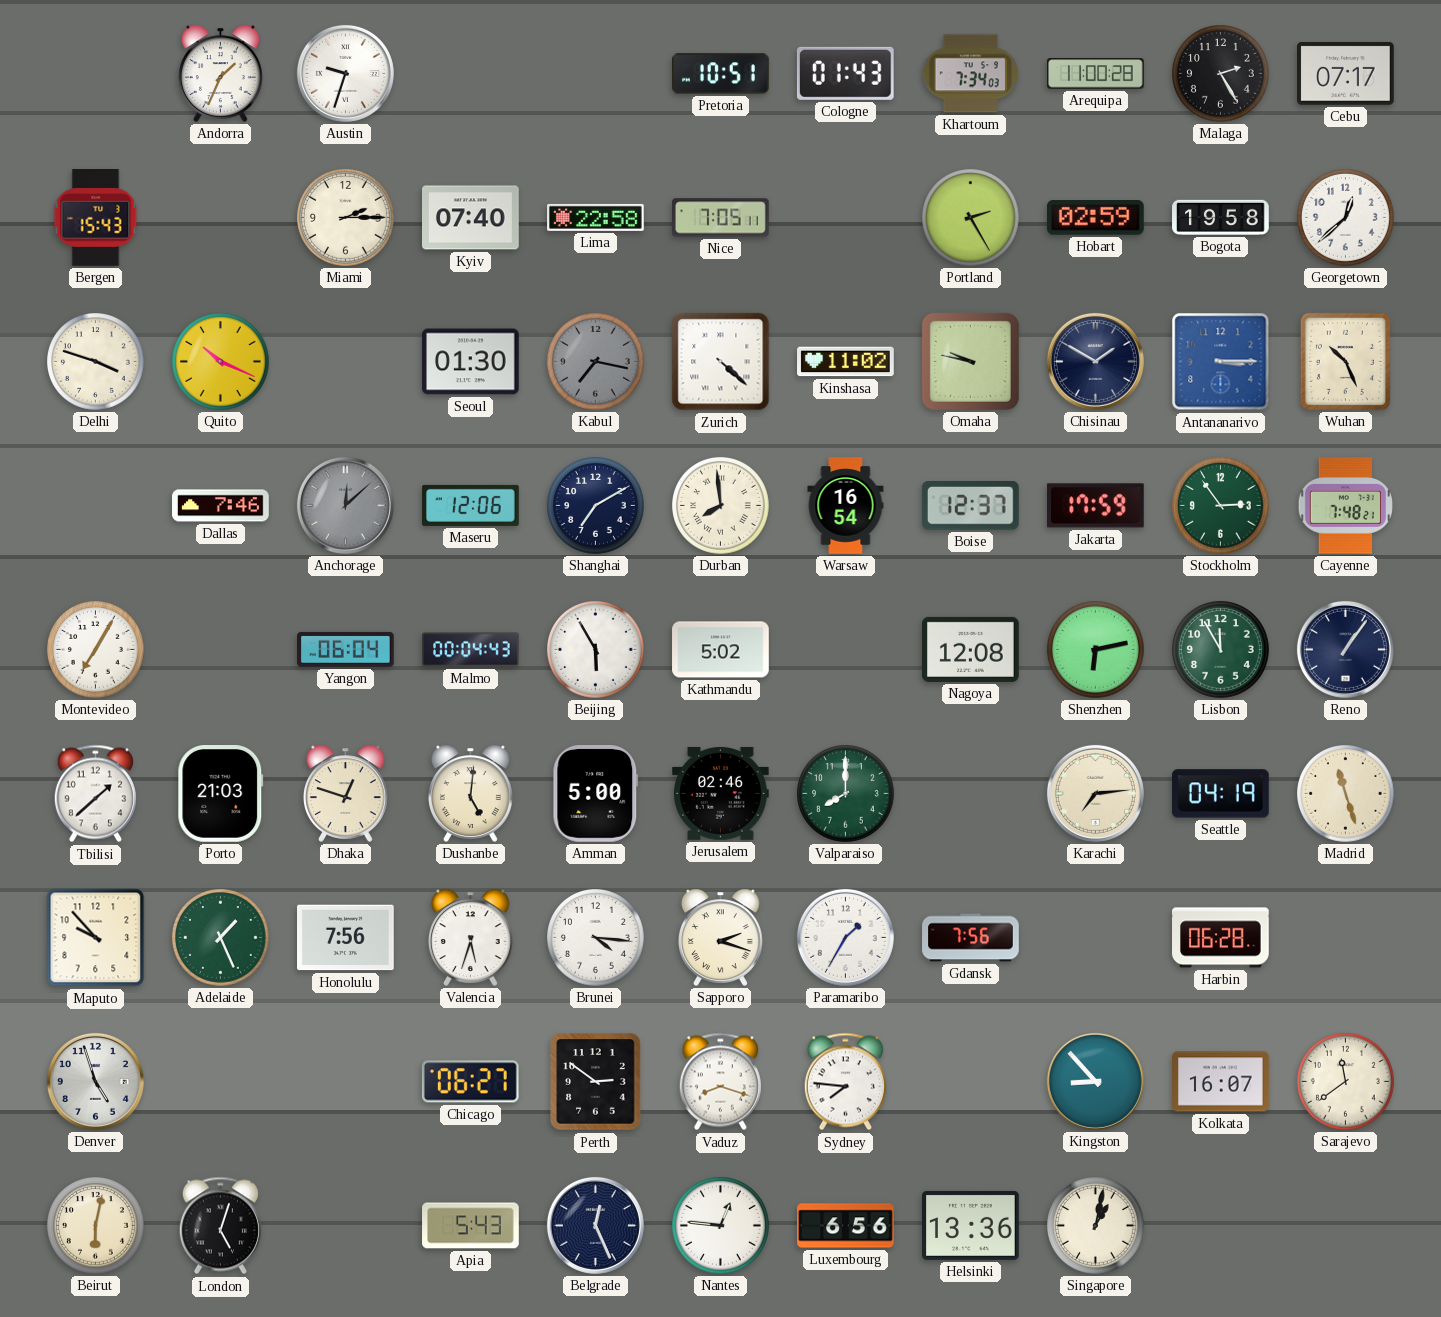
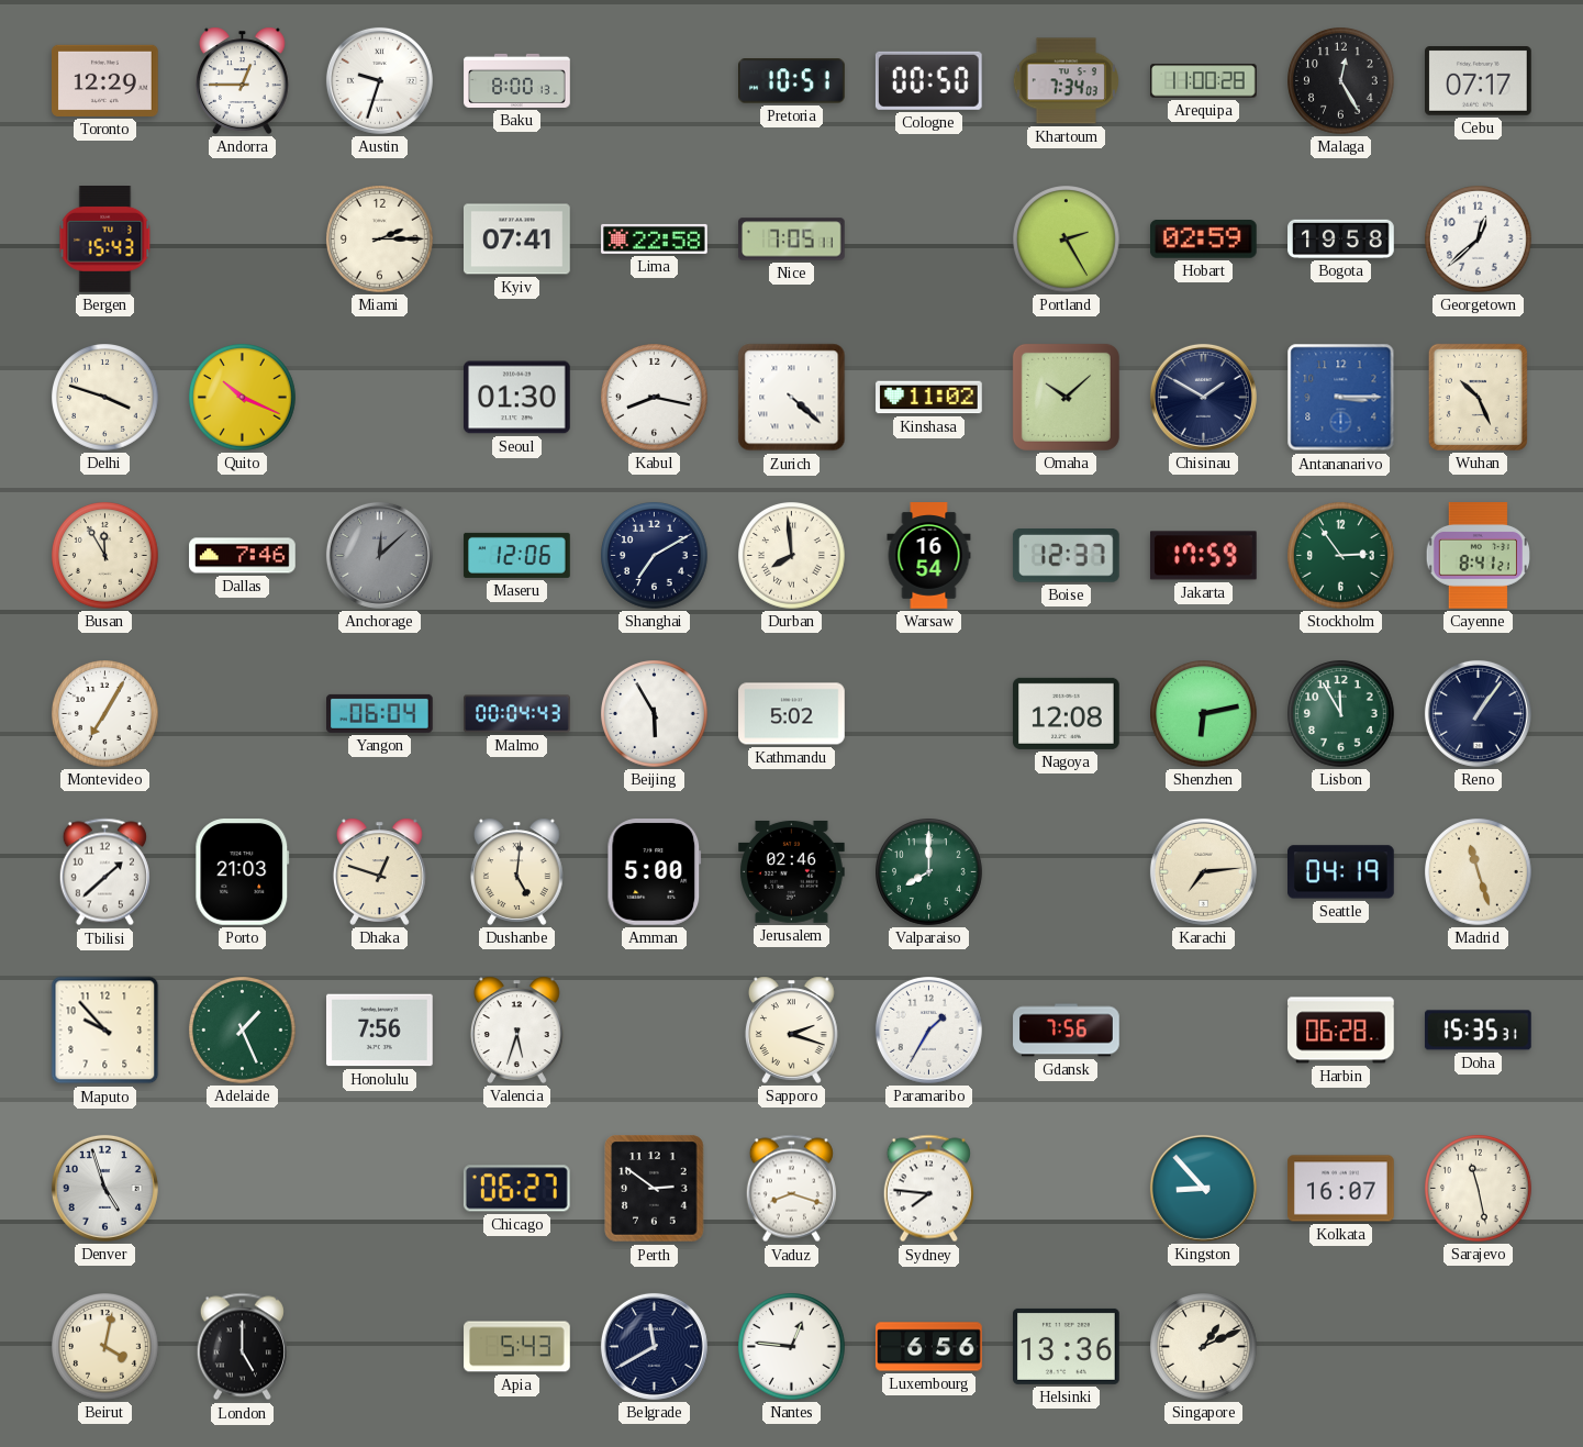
Toronto: none -> 12:29 (105, 80)
Andorra: 1:34 -> 12:45 (242, 80)
Baku: none -> 8:00 (517, 80)
Cologne: 01:43 -> 00:50 (928, 80)
Malaga: 2:25 -> 12:25 (1341, 81)
Kyiv: 07:40 -> 07:41 (517, 240)
Kabul: 7:17 -> 8:17 (655, 398)
Kabul dial: grey -> white (655, 398)
Omaha: 9:47 -> 10:08 (1066, 397)
Busan: none -> 11:55 (105, 556)
Cayenne: 7:48 -> 8:41 (1478, 556)
Brunei: 4:16 -> none (596, 938)
Doha: none -> 15:35 (1478, 1031)
Sarajevo: 11:39 -> 11:28 (1479, 1189)
Beirut: 6:02 -> 4:02 (105, 1347)
London: 5:03 -> 5:00 (242, 1347)
Belgrade: 12:26 -> 11:40 (654, 1346)
Singapore: 1:02 -> 1:11 (1204, 1347)
